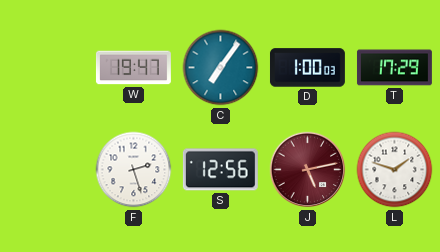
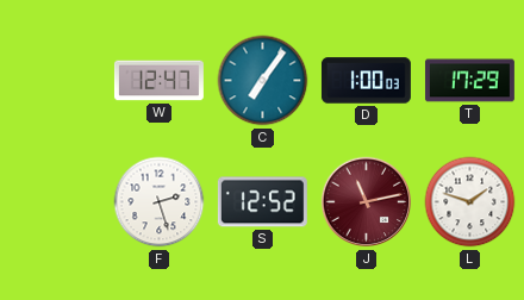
W: 19:47 -> 12:47 (158, 81)
S: 12:56 -> 12:52 (262, 202)
J: 5:13 -> 11:13 (367, 202)
